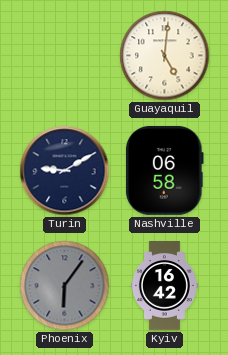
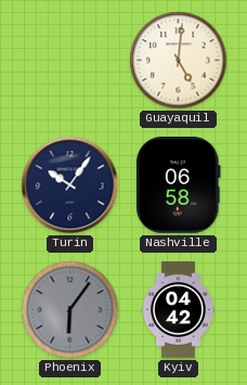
Turin: 9:10 -> 10:06 (70, 185)
Kyiv: 16:42 -> 04:42 (178, 310)
